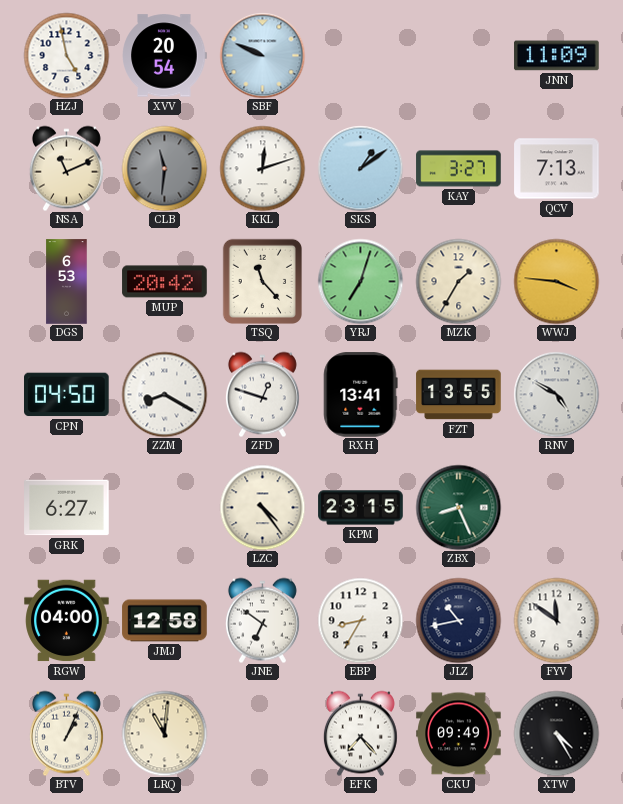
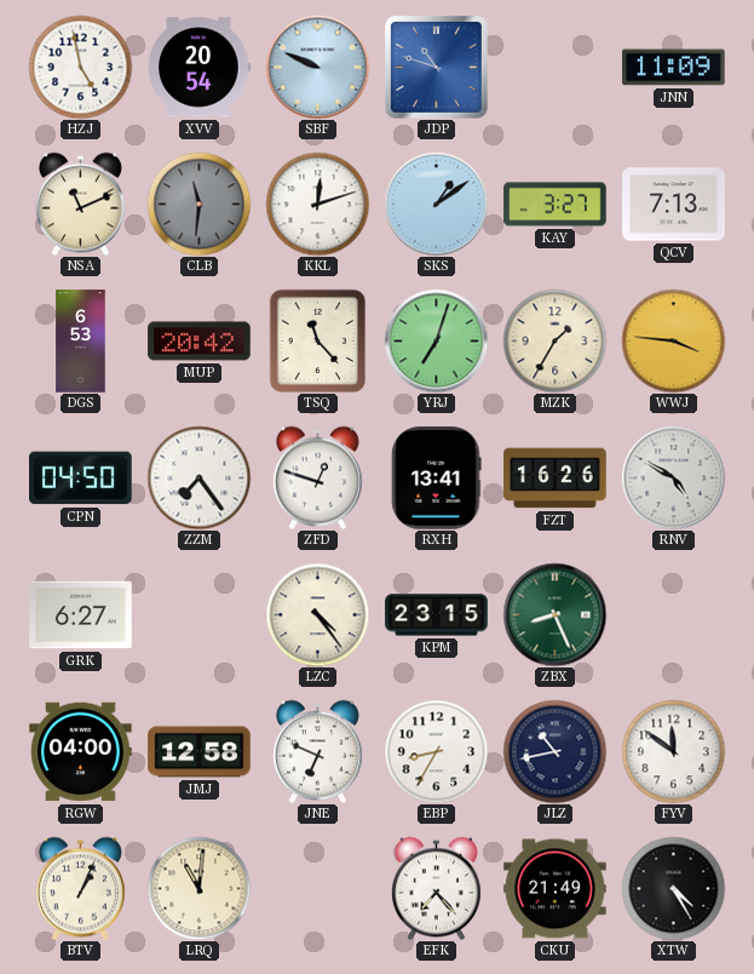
JDP: none -> 10:48 (437, 68)
ZZM: 8:20 -> 7:24 (198, 477)
FZT: 13:55 -> 16:26 (556, 479)
JNE: 6:51 -> 6:49 (317, 751)
CKU: 09:49 -> 21:49 (556, 889)
